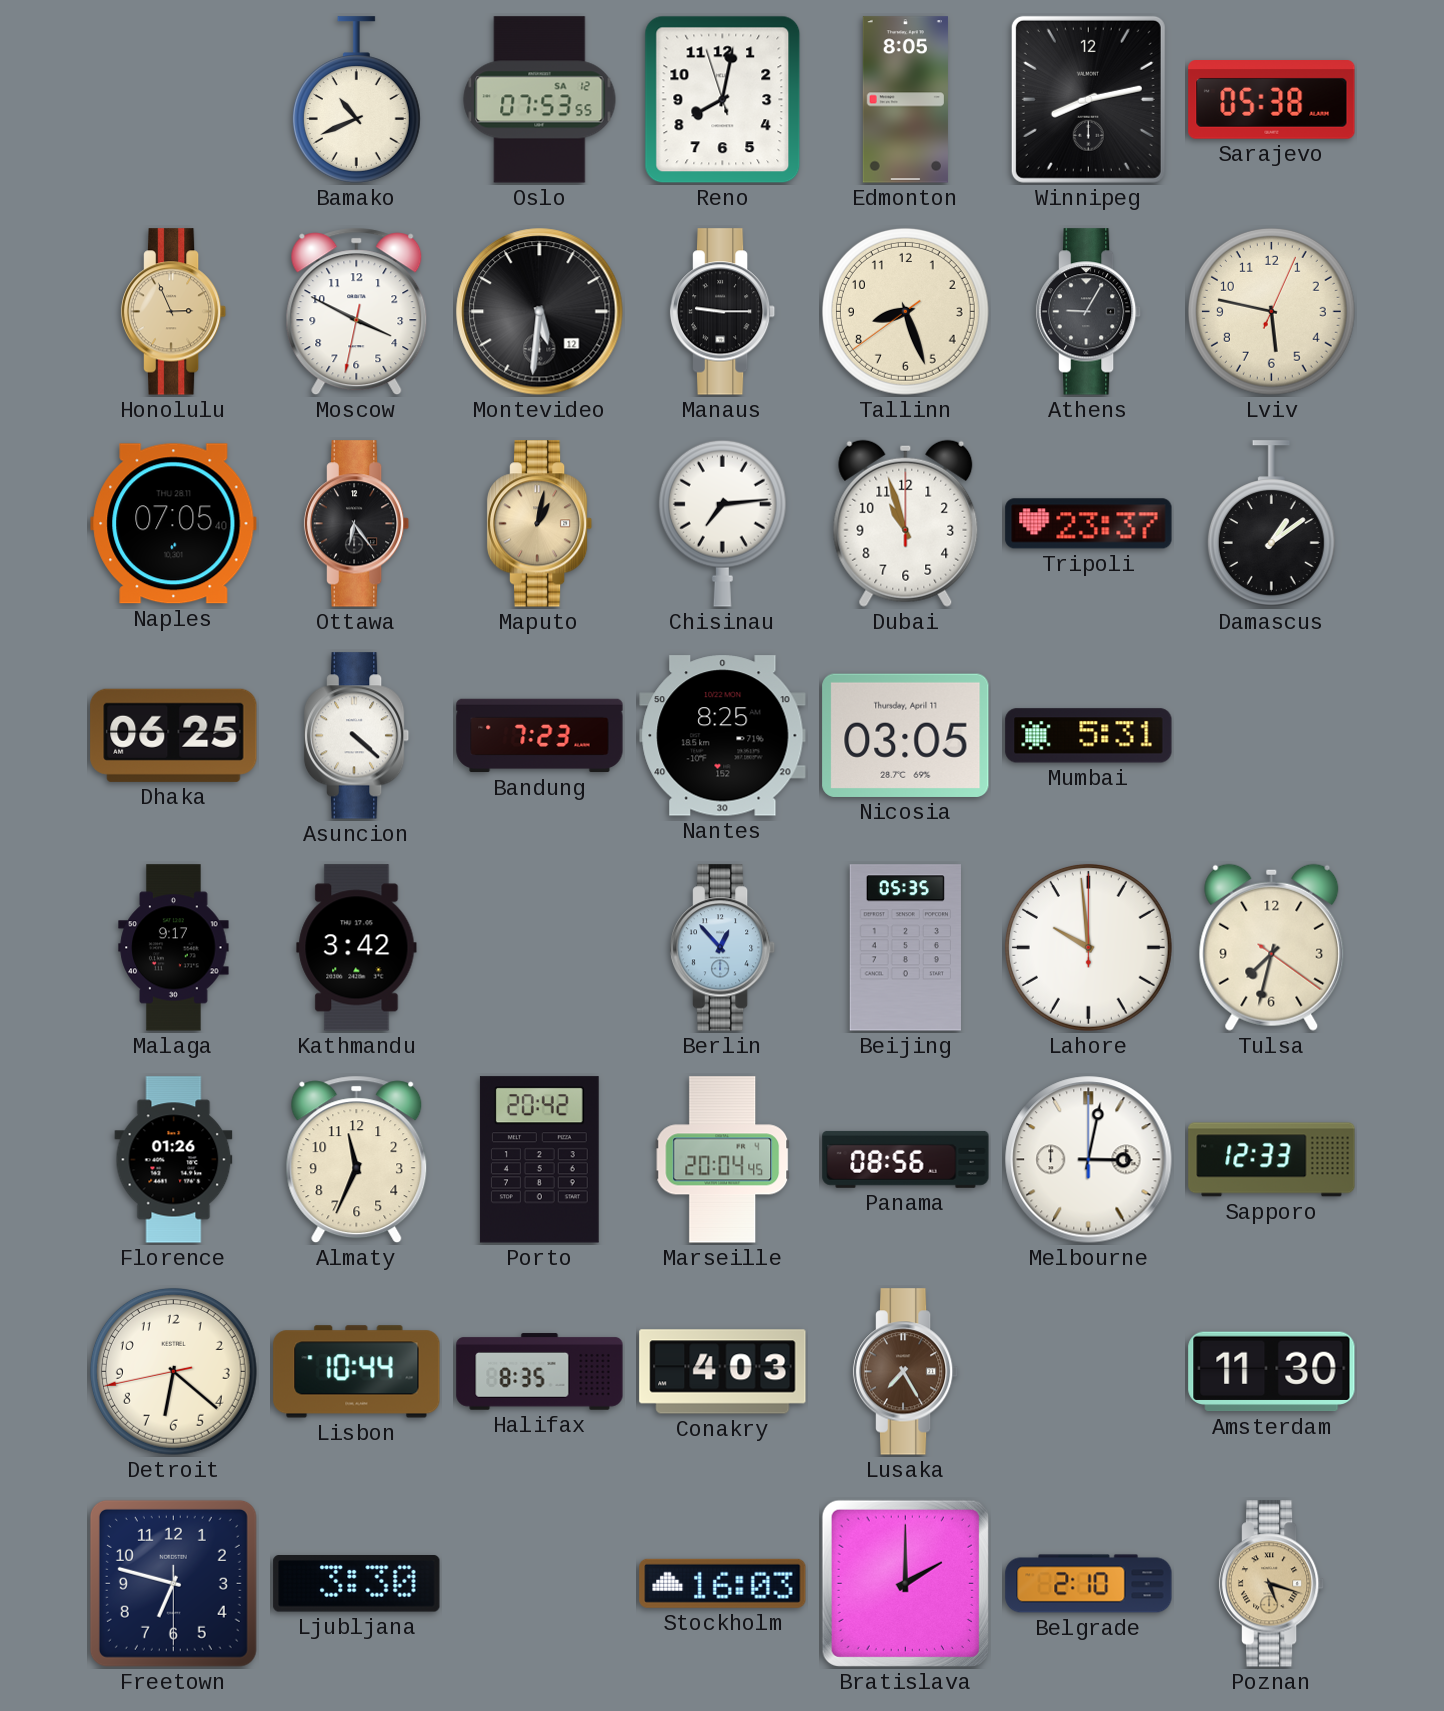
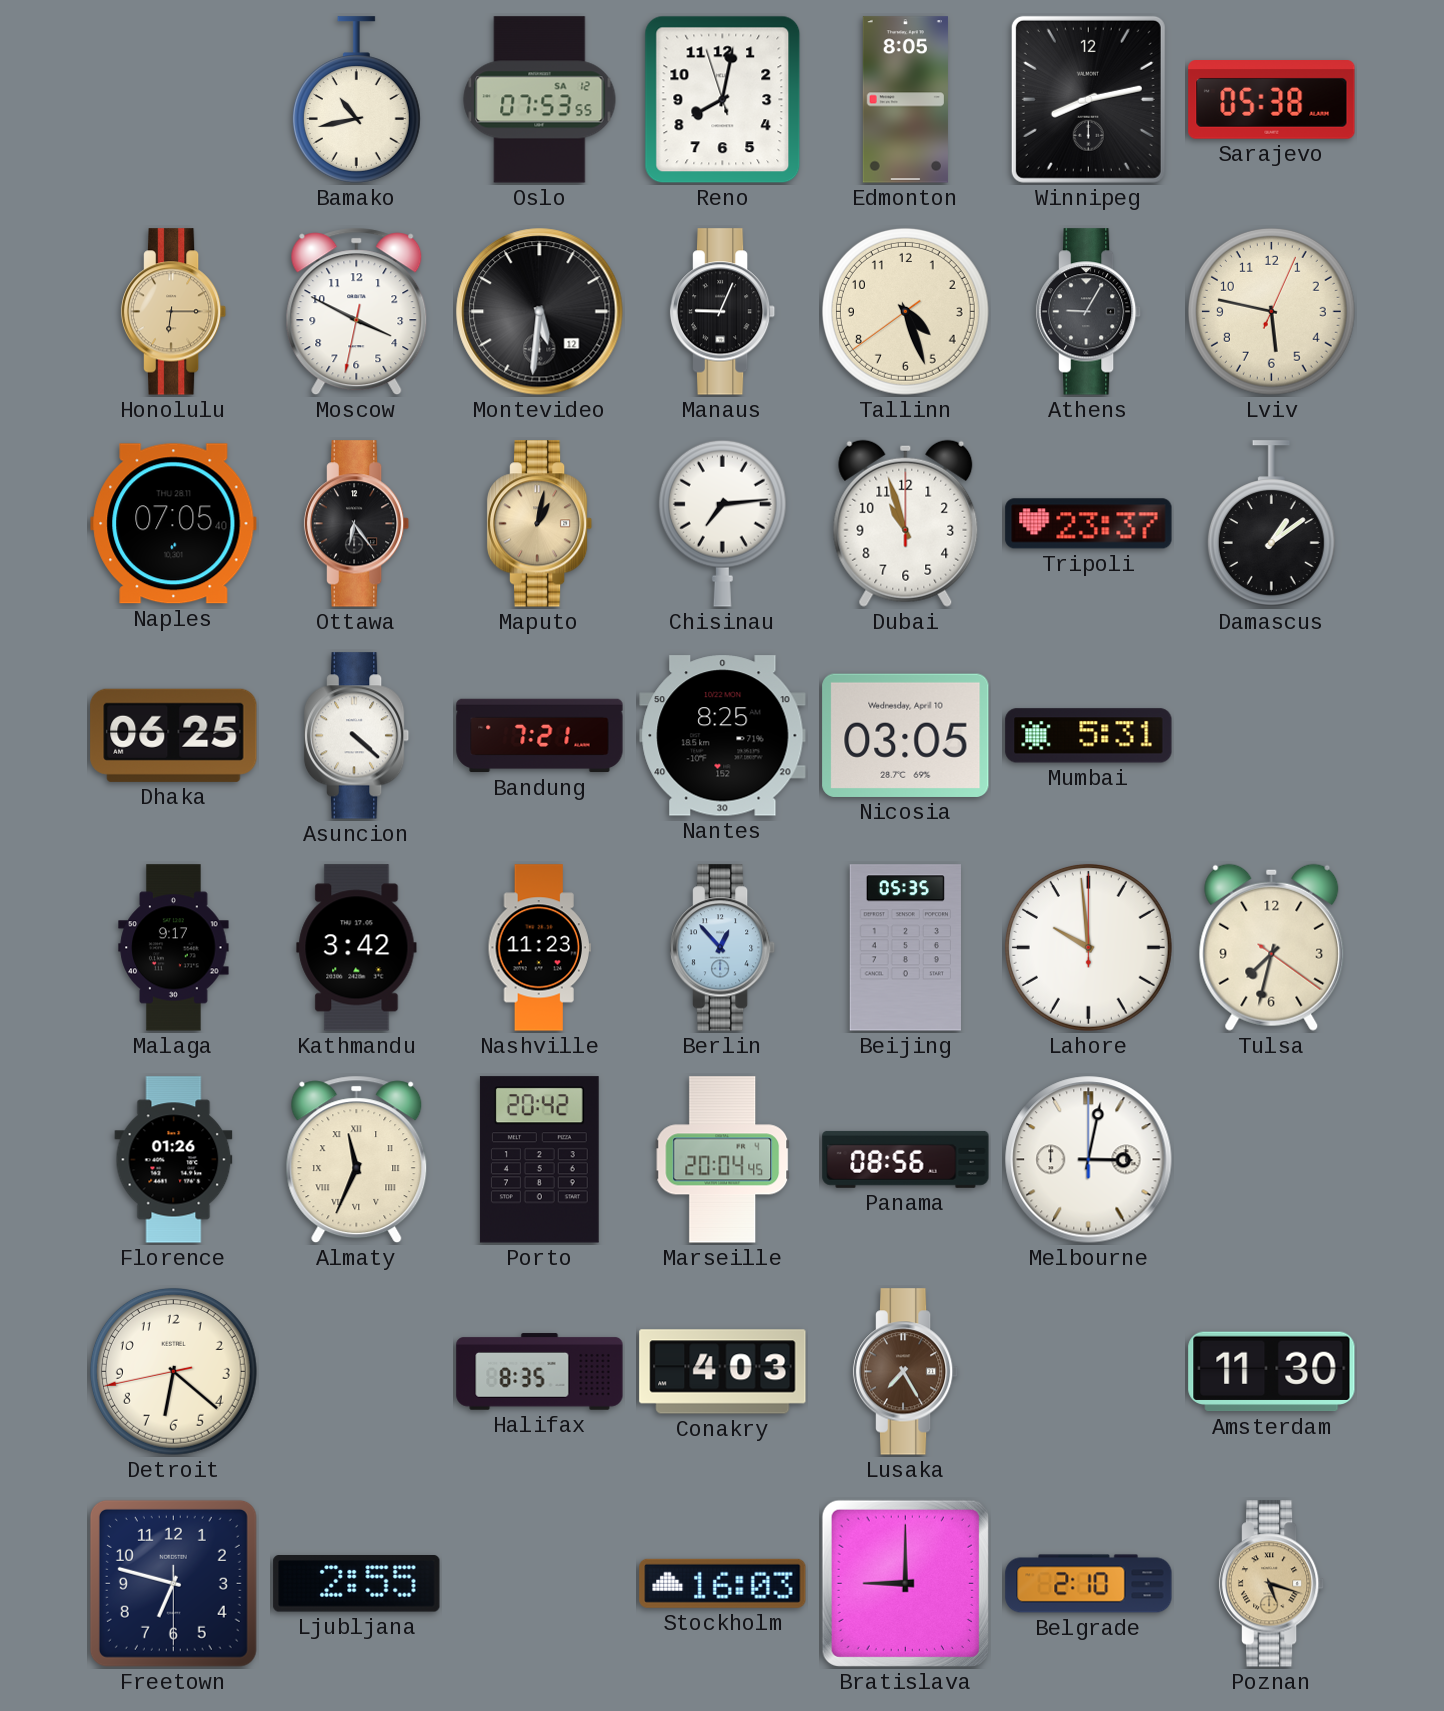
Bamako: 10:41 -> 10:43 (356, 100)
Honolulu: 2:56 -> 6:15 (174, 312)
Manaus: 9:15 -> 9:04 (723, 312)
Tallinn: 8:26 -> 4:26 (905, 311)
Bandung: 7:23 -> 7:21 (540, 736)
Nicosia date: Thursday, April 11 -> Wednesday, April 10 (906, 735)
Nashville: none -> 11:23 (539, 948)
Almaty numerals: Arabic -> Roman (357, 1160)
Sapporo: 12:33 -> none (1272, 1160)
Lisbon: 10:44 -> none (357, 1372)
Ljubljana: 3:30 -> 2:55 (357, 1584)
Bratislava: 2:00 -> 9:00 (905, 1583)
